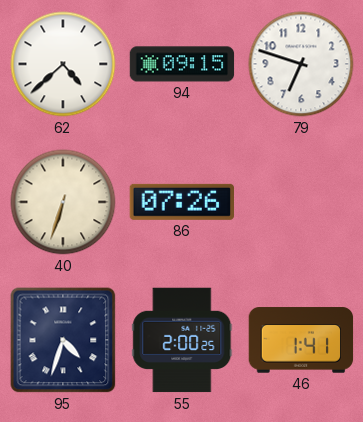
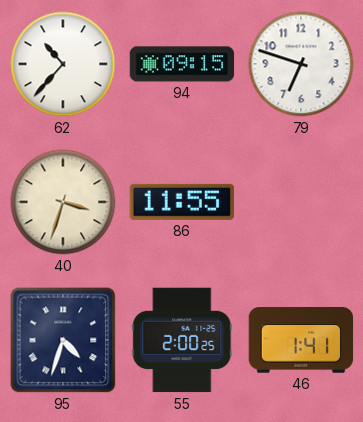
62: 4:38 -> 10:37 (63, 64)
40: 6:33 -> 3:33 (63, 202)
86: 07:26 -> 11:55 (181, 202)
